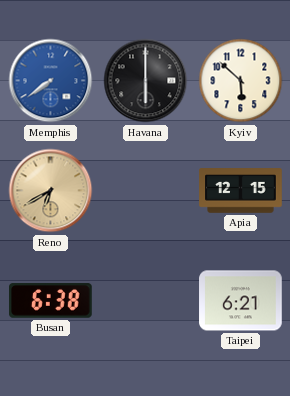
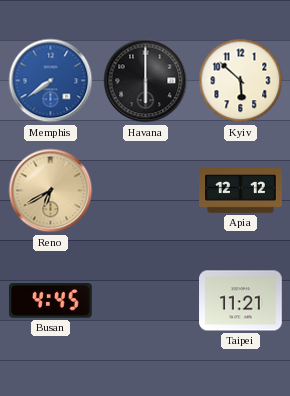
Apia: 12:15 -> 12:12 (241, 191)
Busan: 6:38 -> 4:45 (51, 301)
Taipei: 6:21 -> 11:21 (241, 301)
